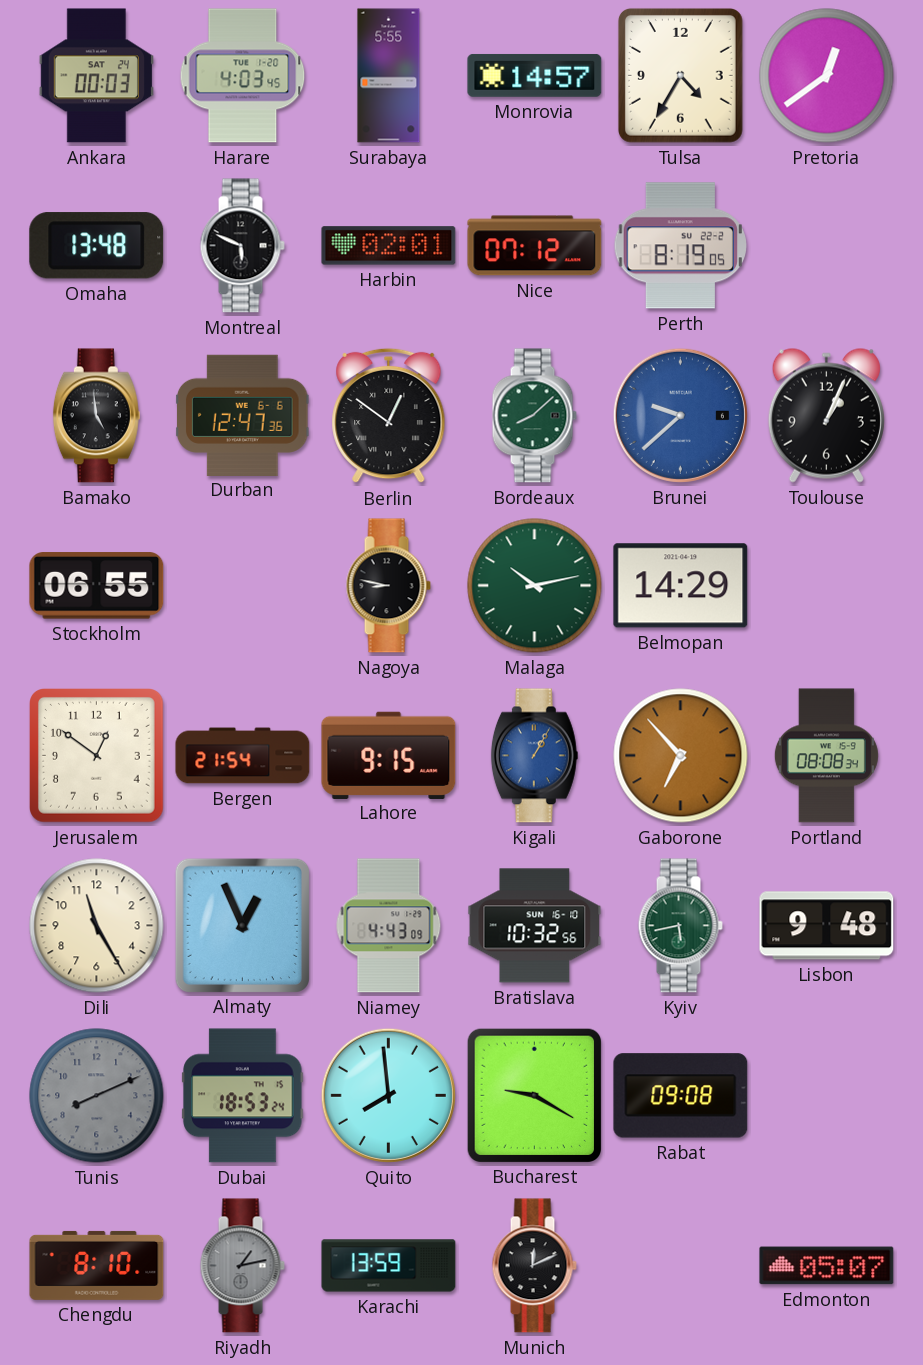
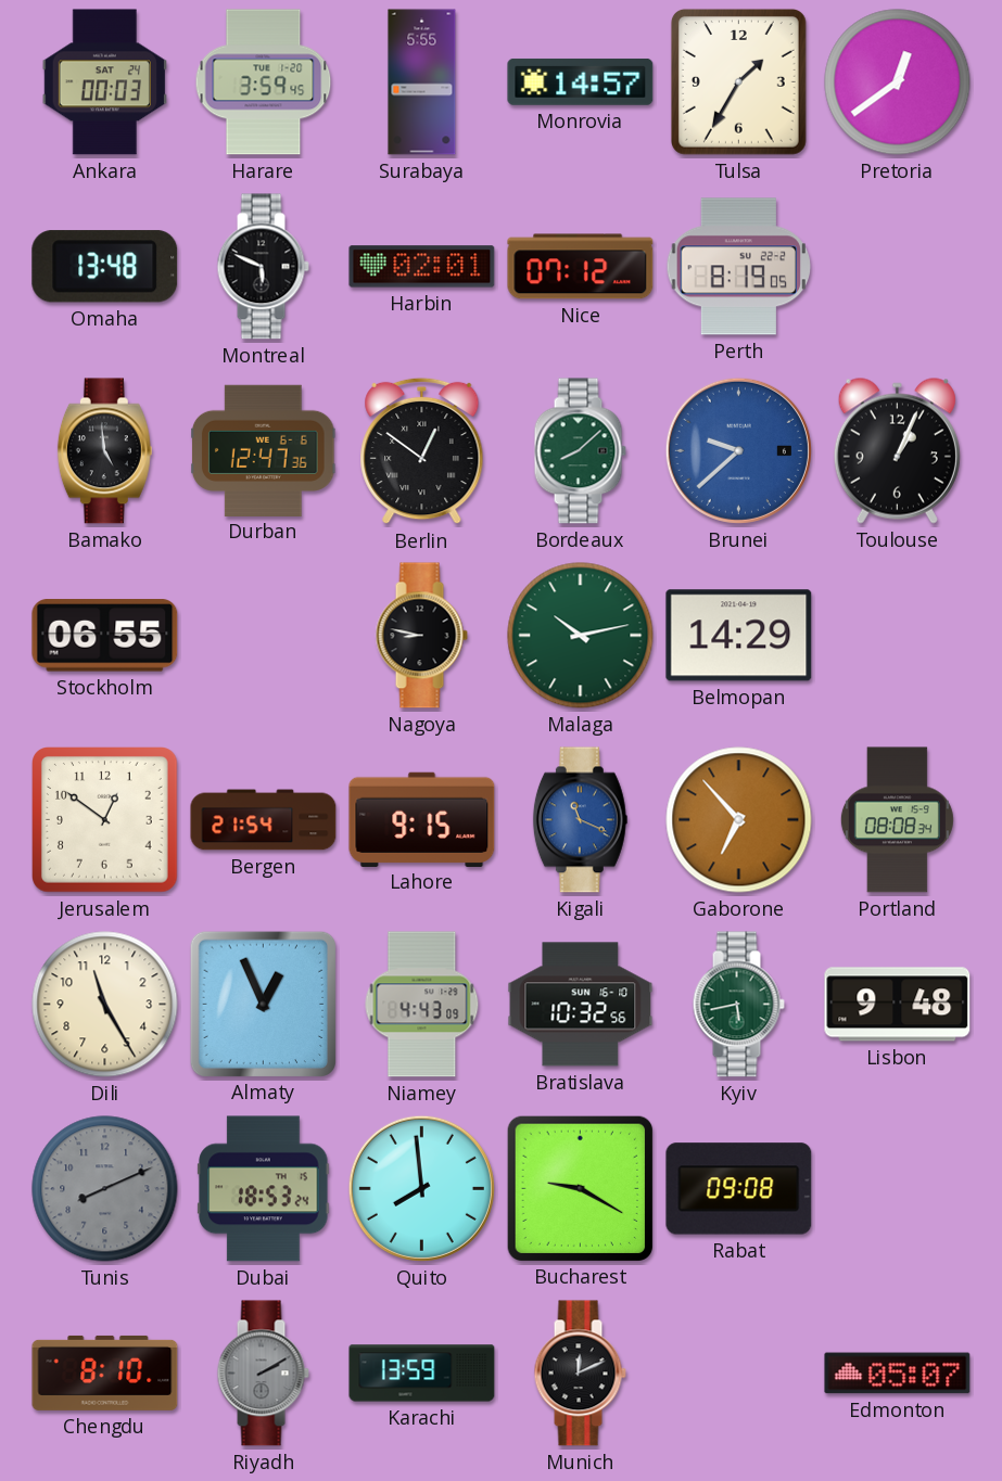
Harare: 4:03 -> 3:59 (264, 82)
Tulsa: 4:35 -> 1:35 (738, 81)
Kigali: 1:05 -> 11:19 (580, 820)
Riyadh: 1:13 -> 2:10 (263, 1374)
